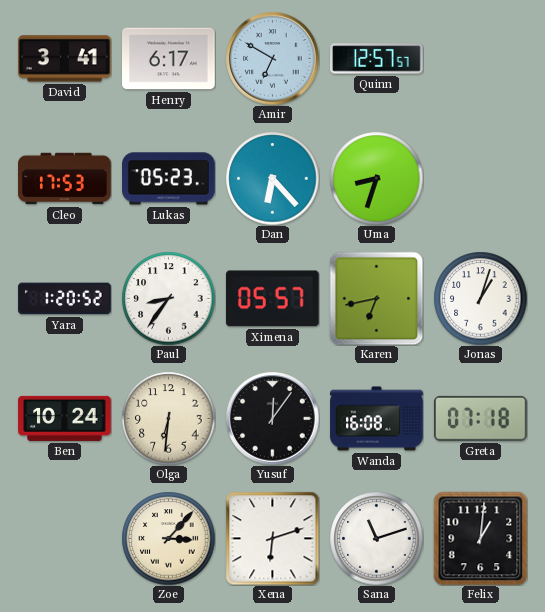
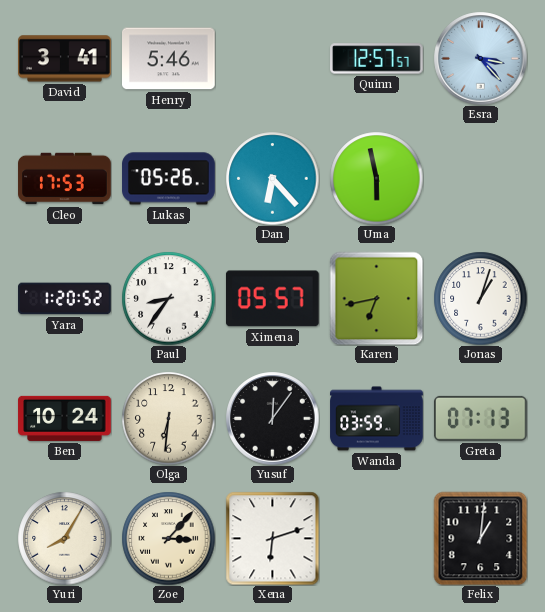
Henry: 6:17 -> 5:46 (169, 59)
Amir: 6:50 -> none (272, 58)
Esra: none -> 3:23 (480, 58)
Lukas: 05:23 -> 05:26 (169, 179)
Uma: 8:33 -> 5:58 (376, 178)
Wanda: 16:08 -> 03:59 (377, 419)
Greta: 07:18 -> 07:13 (480, 418)
Yuri: none -> 8:05 (64, 538)
Sana: 11:12 -> none (376, 538)
